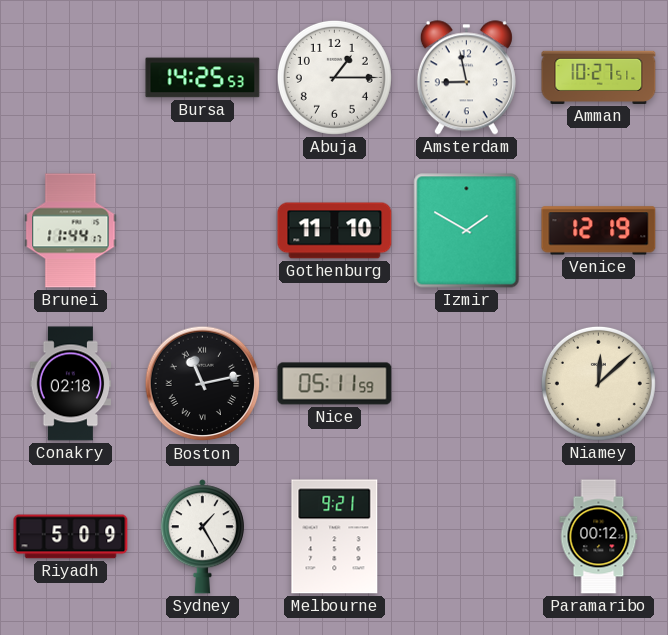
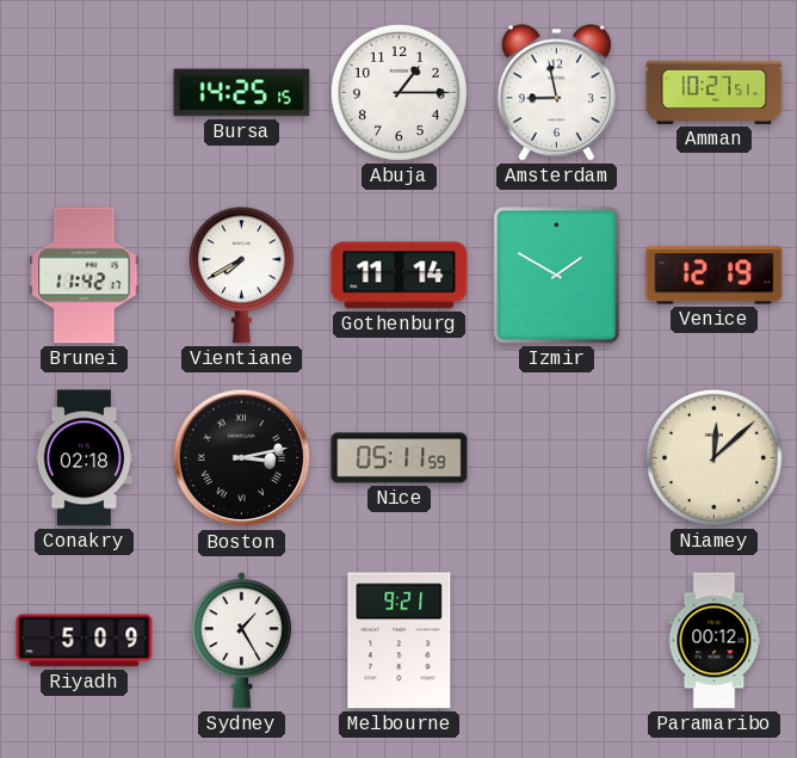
Bursa: 14:25:53 -> 14:25:15 (242, 93)
Brunei: 11:44 -> 11:42 (85, 276)
Vientiane: none -> 7:40 (241, 276)
Gothenburg: 11:10 -> 11:14 (400, 276)
Boston: 11:13 -> 3:13 (242, 458)
